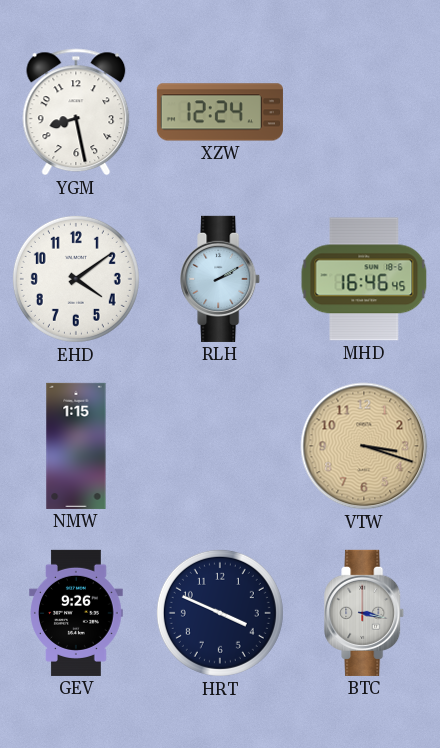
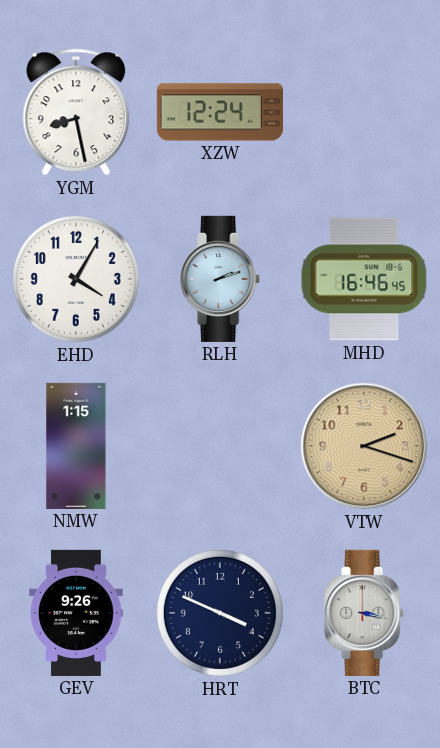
EHD: 4:09 -> 4:05 (76, 279)
RLH: 2:10 -> 2:12 (221, 279)
VTW: 3:18 -> 2:18 (364, 446)
